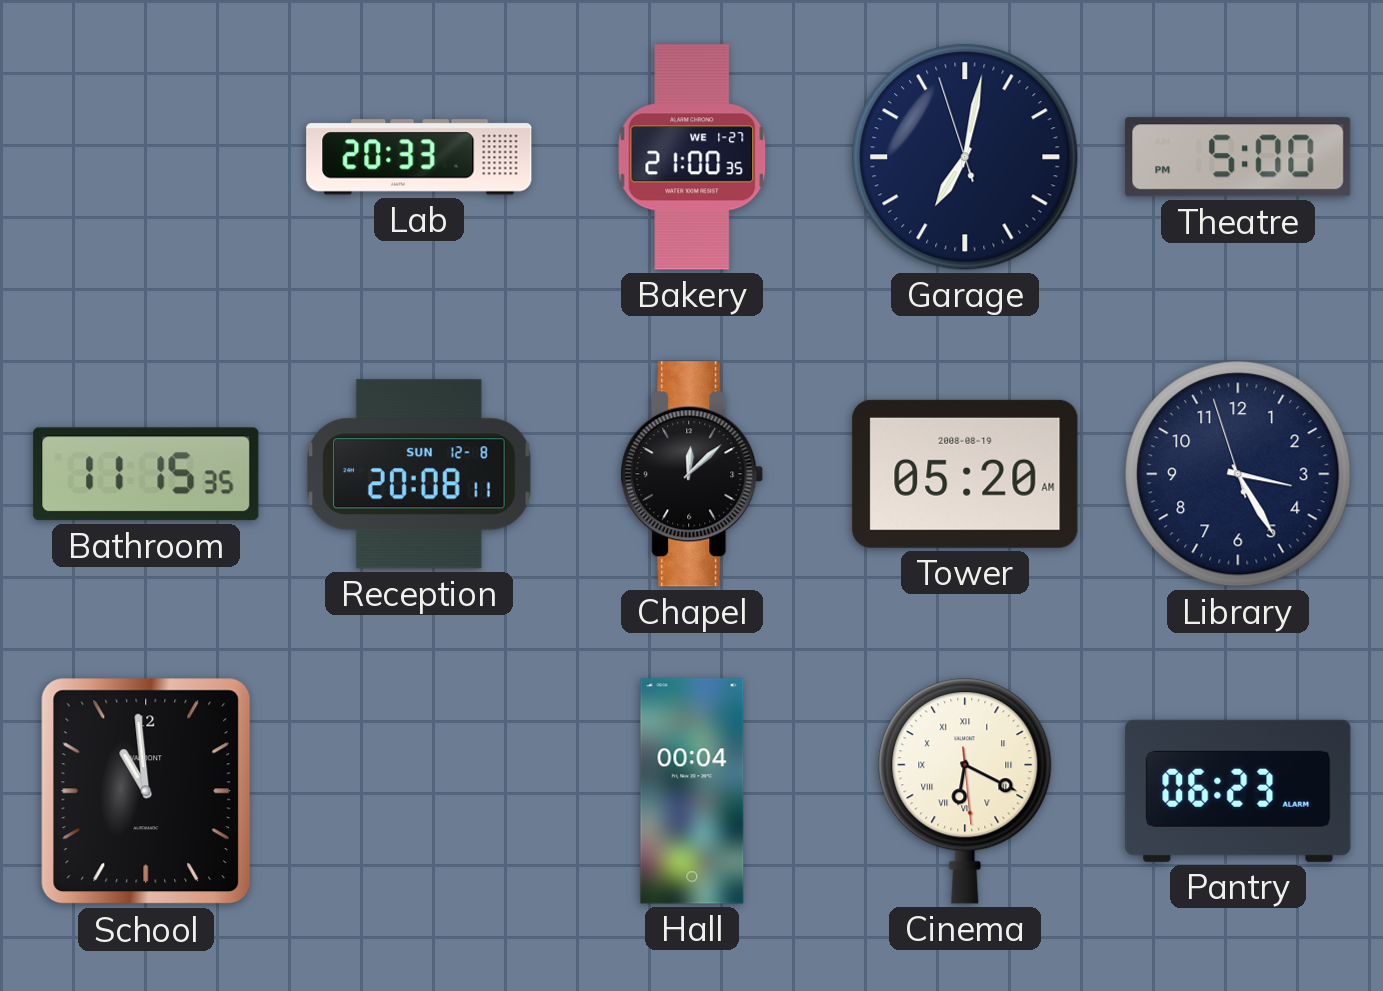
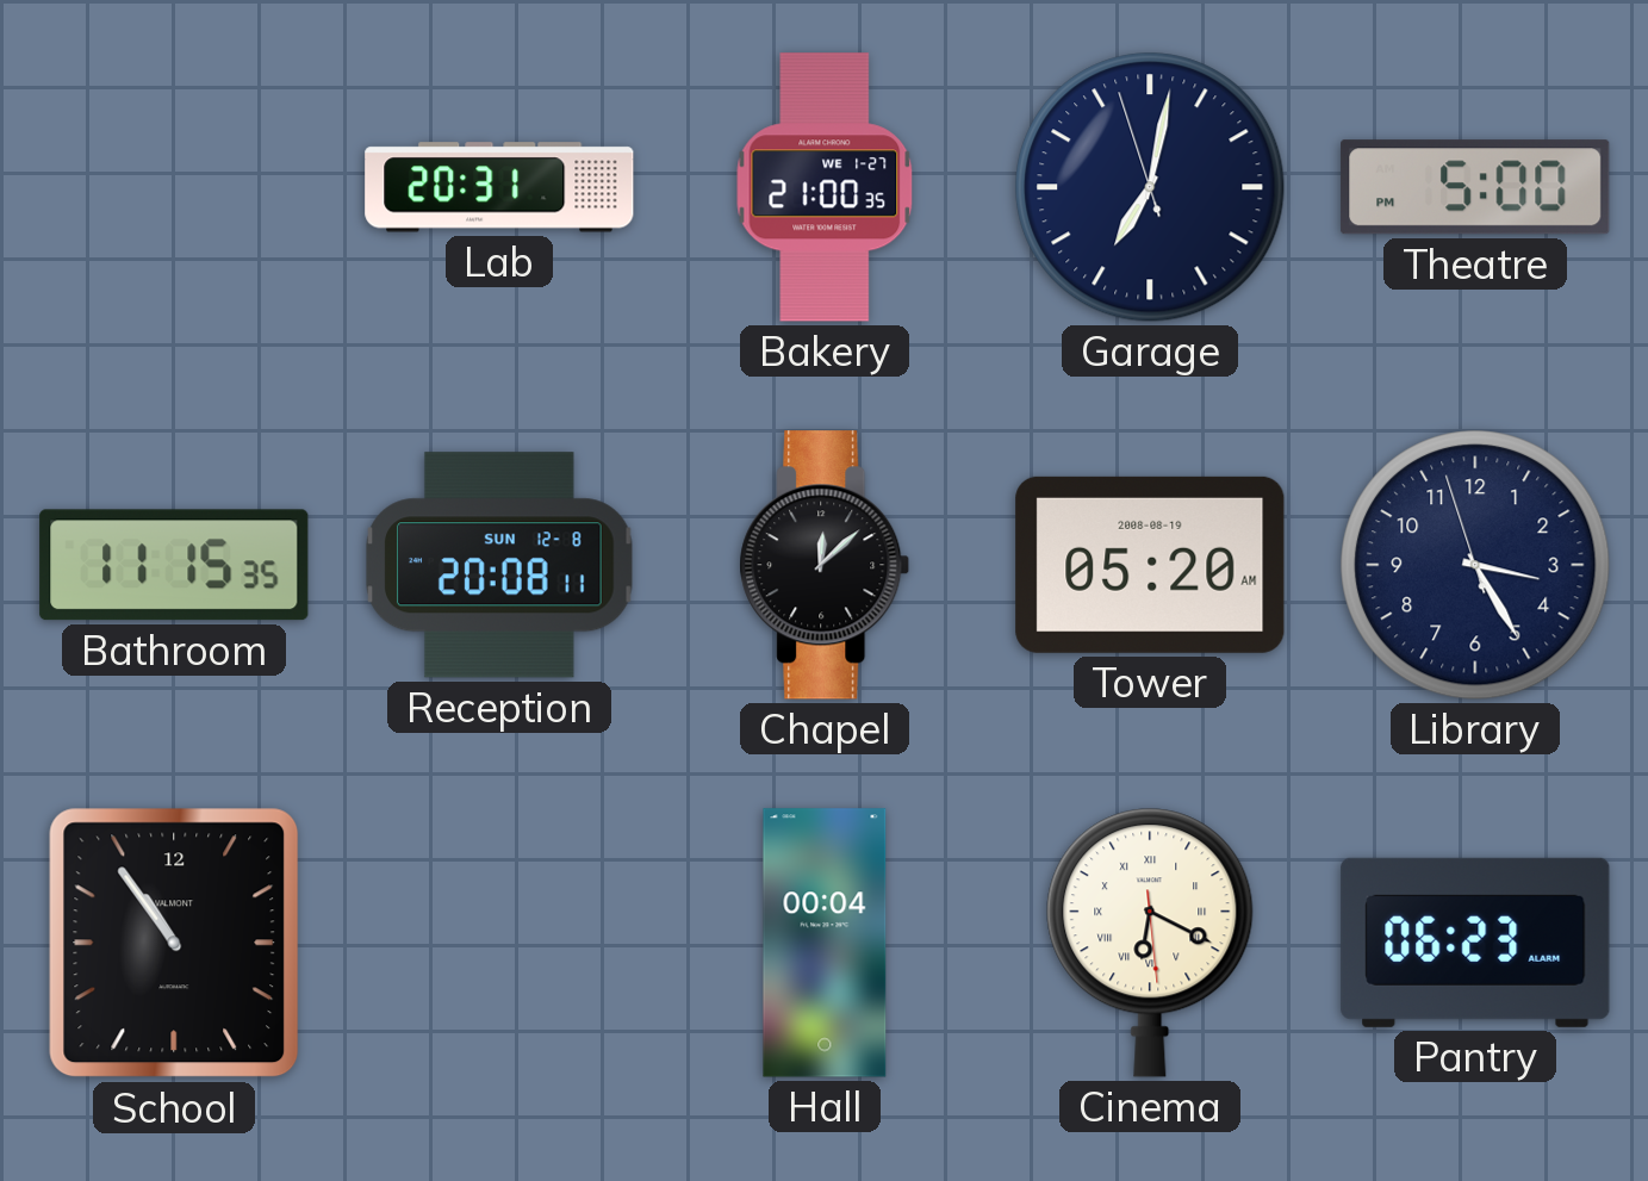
Lab: 20:33 -> 20:31 (499, 187)
School: 10:59 -> 10:54 (174, 943)
